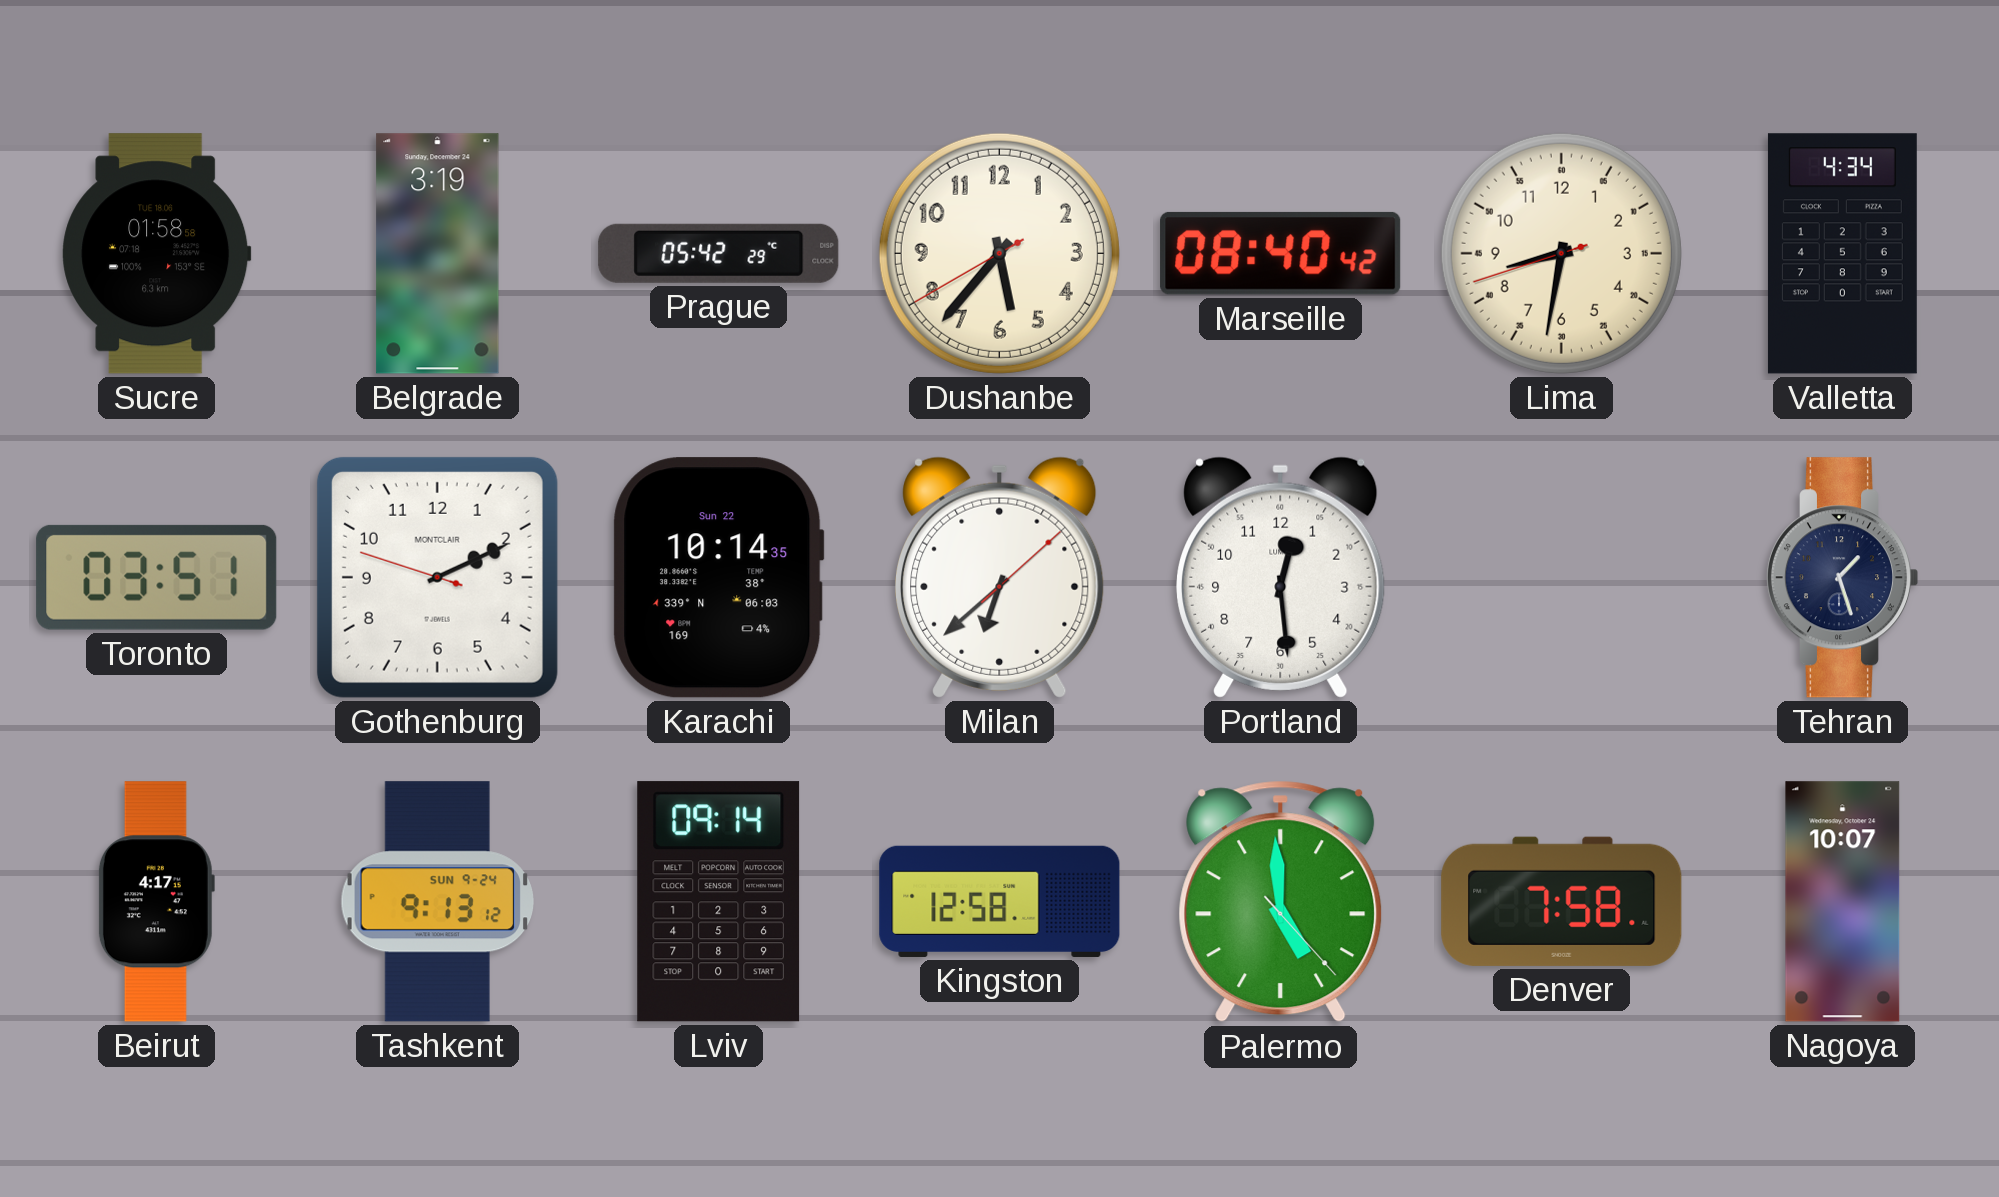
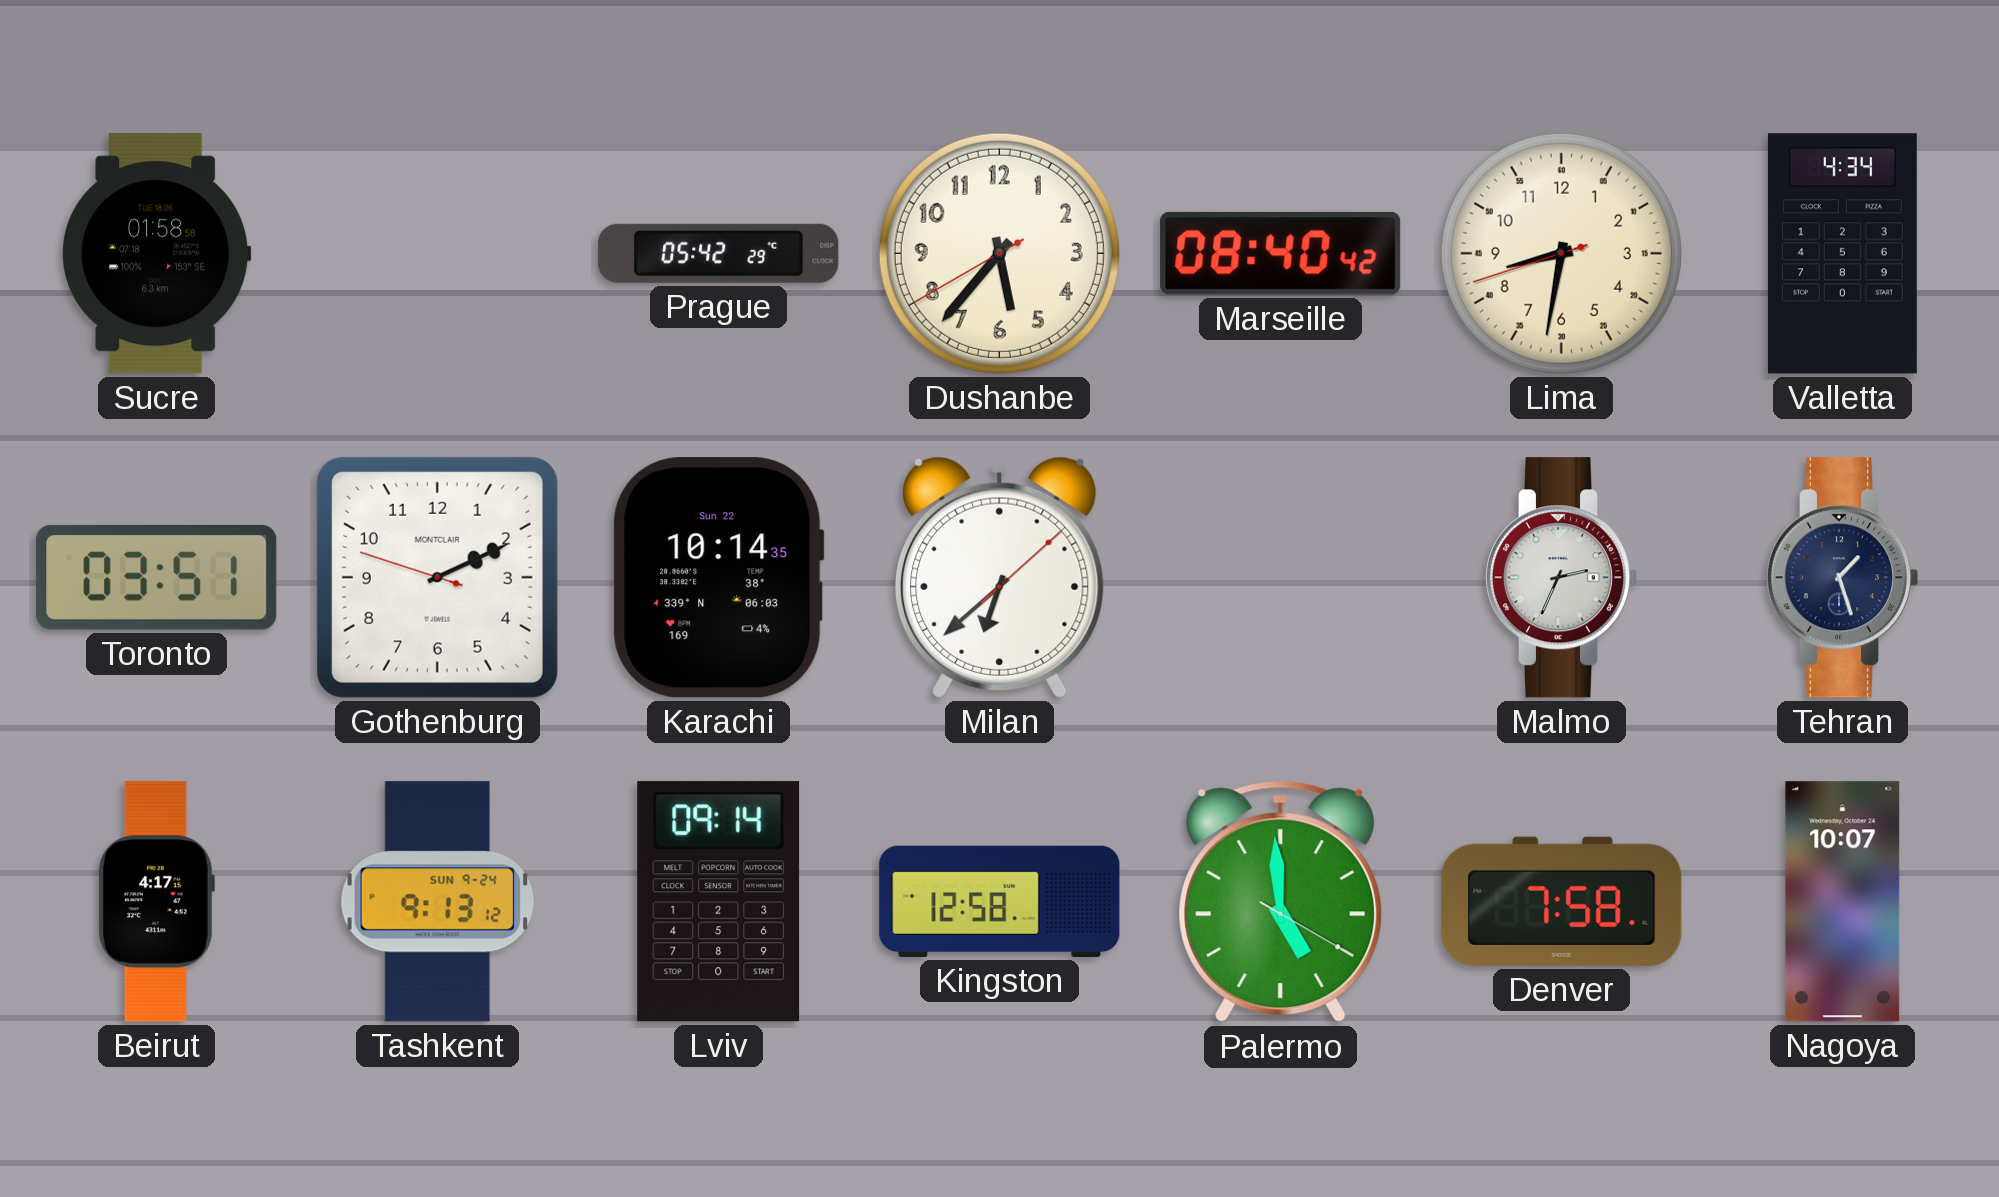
Belgrade: 3:19 -> none (438, 254)
Portland: 12:29 -> none (1281, 577)
Malmo: none -> 2:34 (1561, 578)
Palermo: 4:59:23 -> 4:59:20 (1281, 902)
